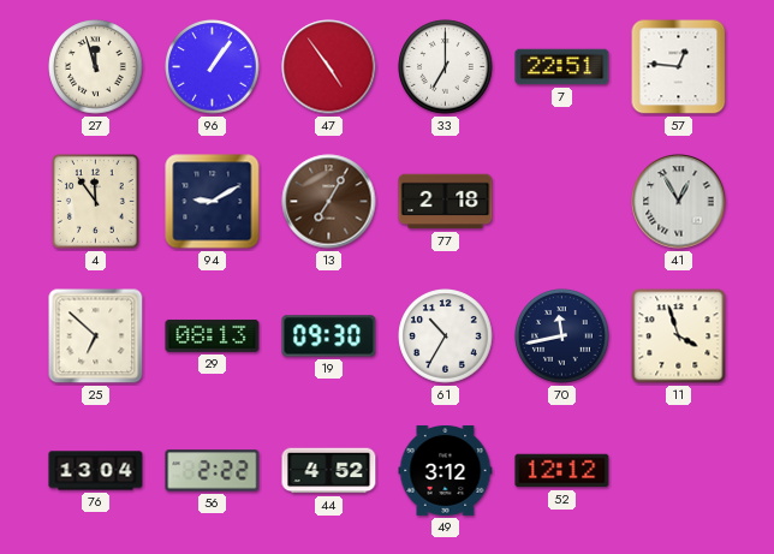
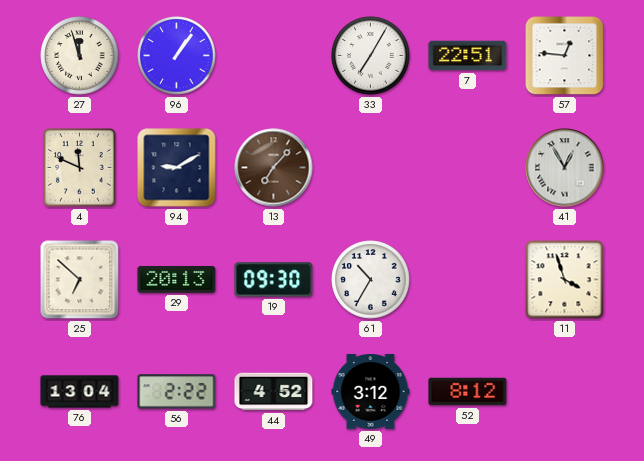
47: 4:54 -> none (329, 67)
33: 7:00 -> 7:05 (371, 56)
4: 11:54 -> 11:49 (80, 168)
13: 7:05 -> 7:07 (274, 168)
77: 2:18 -> none (446, 202)
29: 08:13 -> 20:13 (177, 279)
70: 11:43 -> none (562, 336)
52: 12:12 -> 8:12 (468, 392)
